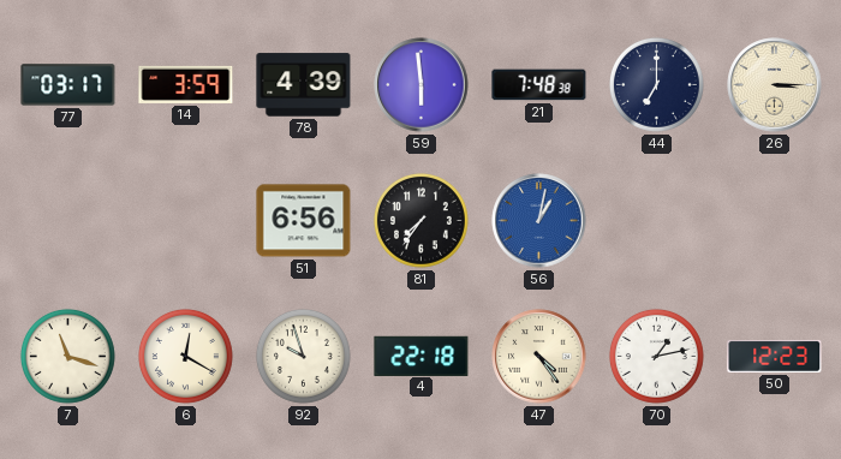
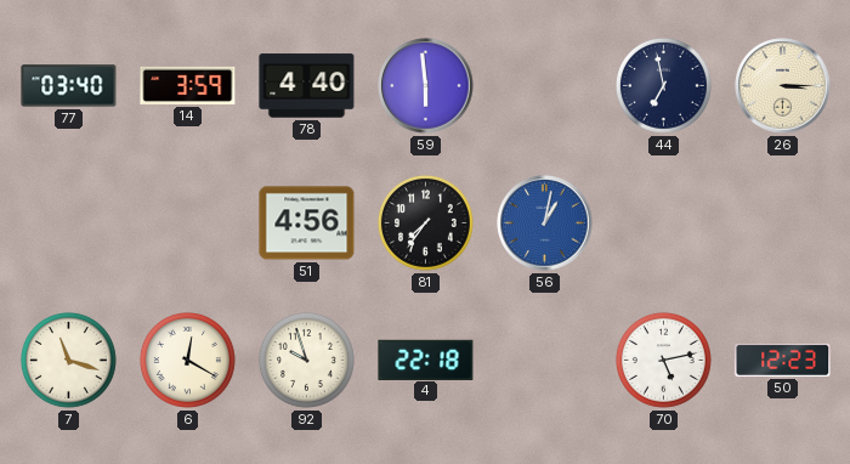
77: 03:17 -> 03:40 (69, 86)
78: 4:39 -> 4:40 (307, 86)
21: 7:48 -> none (539, 85)
44: 7:00 -> 6:58 (663, 85)
51: 6:56 -> 4:56 (307, 223)
47: 4:24 -> none (539, 357)
70: 1:13 -> 5:13 (663, 360)
